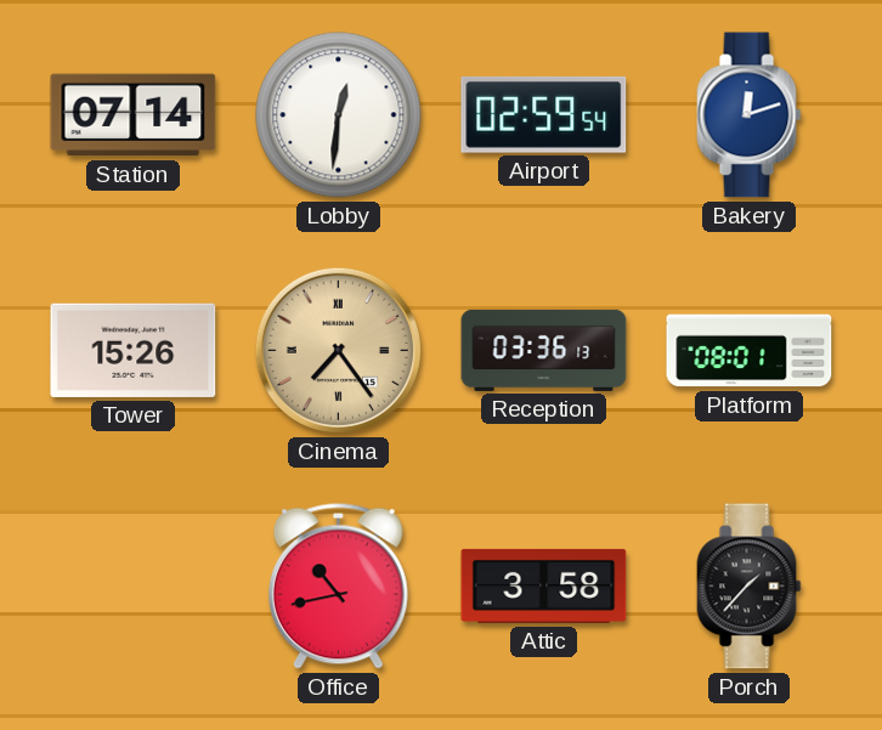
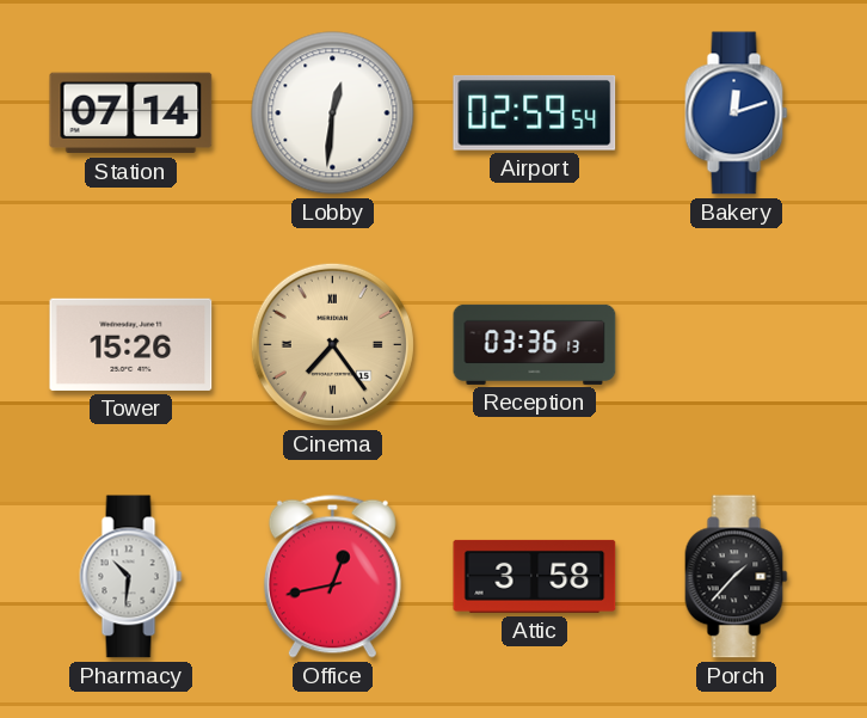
Platform: 08:01 -> none (750, 351)
Pharmacy: none -> 10:31 (131, 577)
Office: 10:43 -> 12:43 (332, 576)
